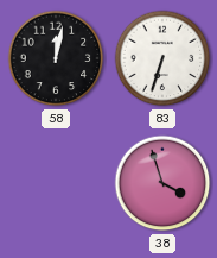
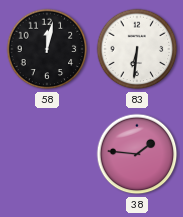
83: 6:33 -> 6:31 (137, 49)
38: 3:57 -> 1:46 (137, 154)
